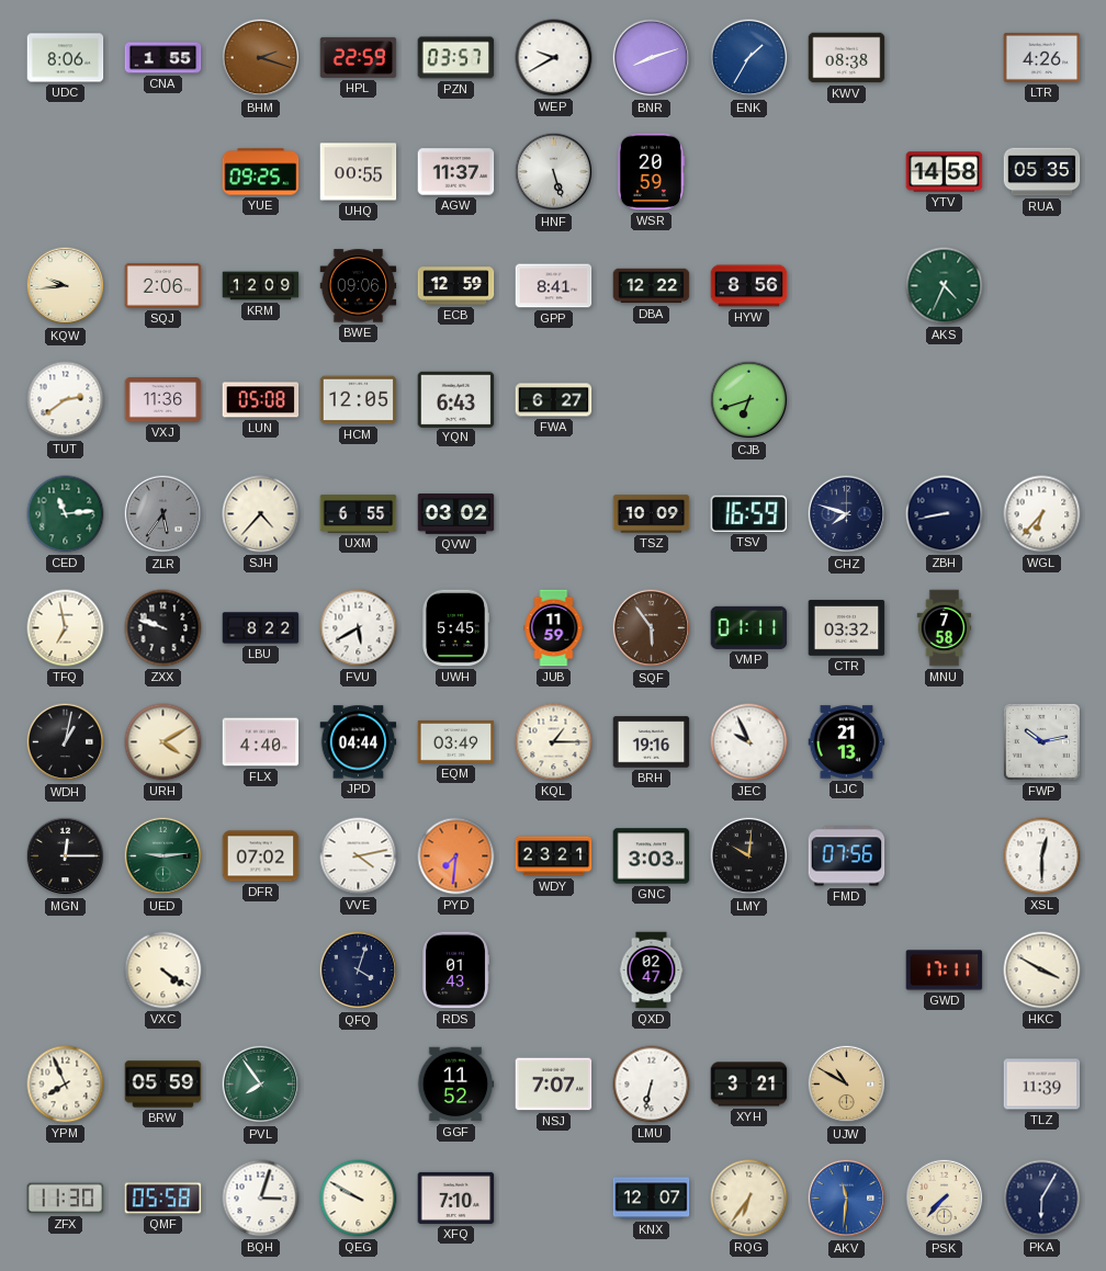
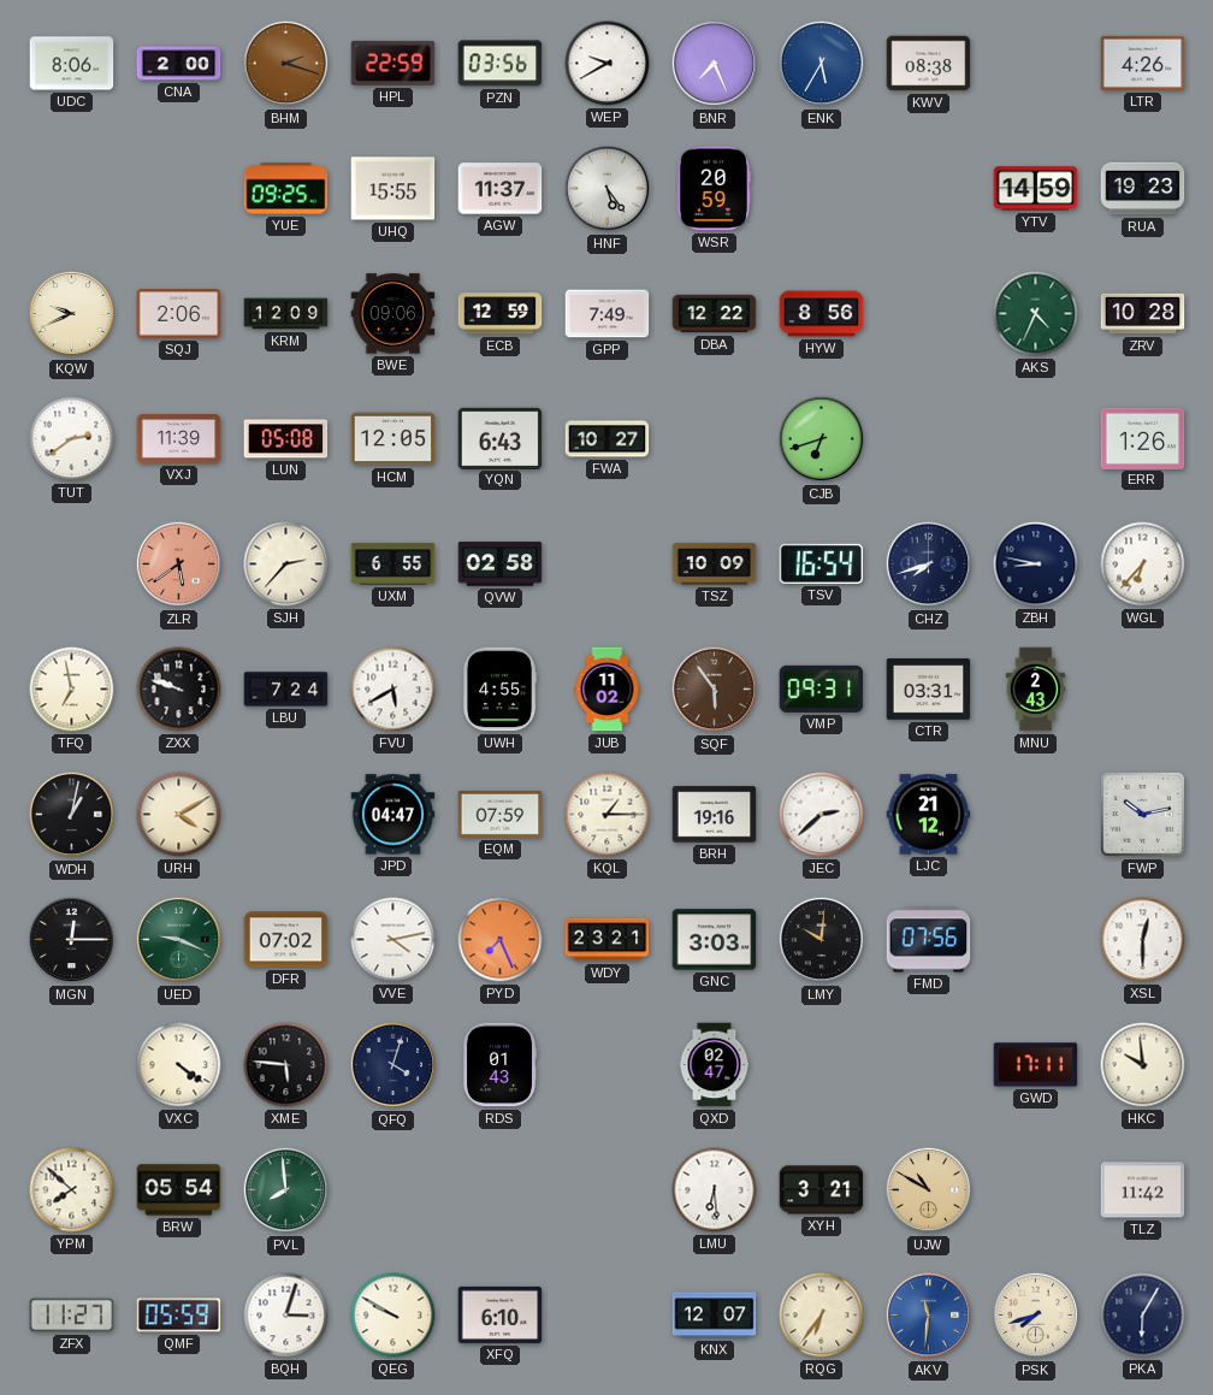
CNA: 1:55 -> 2:00 (179, 64)
PZN: 03:57 -> 03:56 (501, 64)
BNR: 8:12 -> 7:26 (715, 64)
ENK: 1:35 -> 5:35 (822, 64)
UHQ: 00:55 -> 15:55 (394, 189)
HNF: 5:27 -> 5:24 (608, 189)
YTV: 14:58 -> 14:59 (1036, 189)
RUA: 05:35 -> 19:23 (1143, 189)
KQW: 9:44 -> 9:41 (72, 314)
GPP: 8:41 -> 7:49 (608, 314)
ZRV: none -> 10:28 (1143, 314)
VXJ: 11:36 -> 11:39 (179, 439)
FWA: 6:27 -> 10:27 (608, 439)
ERR: none -> 1:26 (1143, 438)
CED: 11:14 -> none (66, 514)
ZLR: 5:36 -> 5:39 (179, 564)
ZLR dial: grey -> salmon (179, 564)
SJH: 4:37 -> 2:37 (286, 564)
QVW: 03:02 -> 02:58 (501, 564)
TSV: 16:59 -> 16:54 (822, 563)
CHZ: 7:48 -> 7:42 (929, 564)
ZBH: 8:43 -> 8:47 (1036, 564)
LBU: 8:22 -> 7:24 (286, 690)
UWH: 5:45 -> 4:55 (499, 690)
JUB: 11:59 -> 11:02 (608, 690)
VMP: 01:11 -> 09:31 (822, 688)
CTR: 03:32 -> 03:31 (929, 690)
MNU: 7:58 -> 2:43 (1036, 690)
FLX: 4:40 -> none (261, 742)
JPD: 04:44 -> 04:47 (394, 815)
EQM: 03:49 -> 07:59 (501, 814)
JEC: 9:56 -> 2:38 (822, 815)
LJC: 21:13 -> 21:12 (929, 815)
UED: 9:14 -> 9:19 (179, 940)
PYD: 7:31 -> 7:26 (501, 940)
XME: none -> 5:46 (286, 1065)
HKC: 3:50 -> 9:59 (1143, 1065)
YPM: 7:56 -> 7:52 (72, 1190)
BRW: 05:59 -> 05:54 (179, 1190)
PVL: 7:54 -> 7:59 (286, 1190)
GGF: 11:52 -> none (455, 1085)
NSJ: 7:07 -> none (554, 1085)
LMU: 6:32 -> 6:29 (715, 1190)
TLZ: 11:39 -> 11:42 (1143, 1190)
ZFX: 11:30 -> 11:27 (72, 1316)
QMF: 05:58 -> 05:59 (179, 1316)
XFQ: 7:10 -> 6:10 (501, 1314)
PSK: 7:37 -> 7:42 (1036, 1316)
